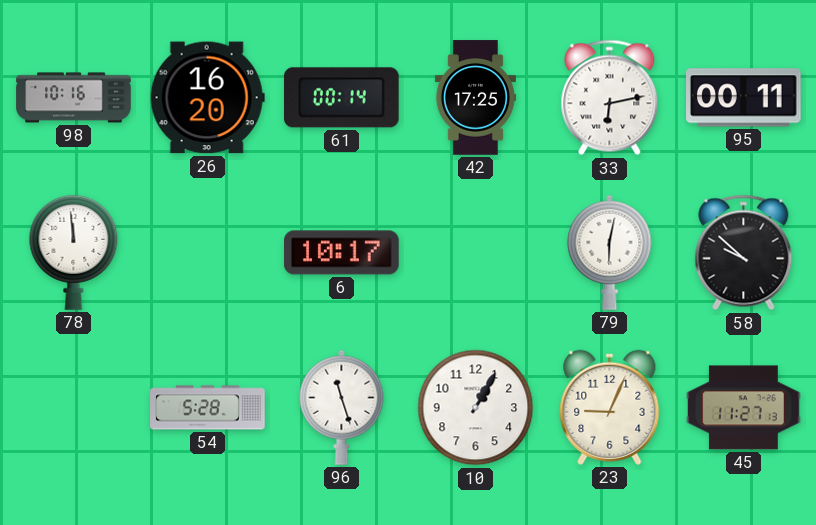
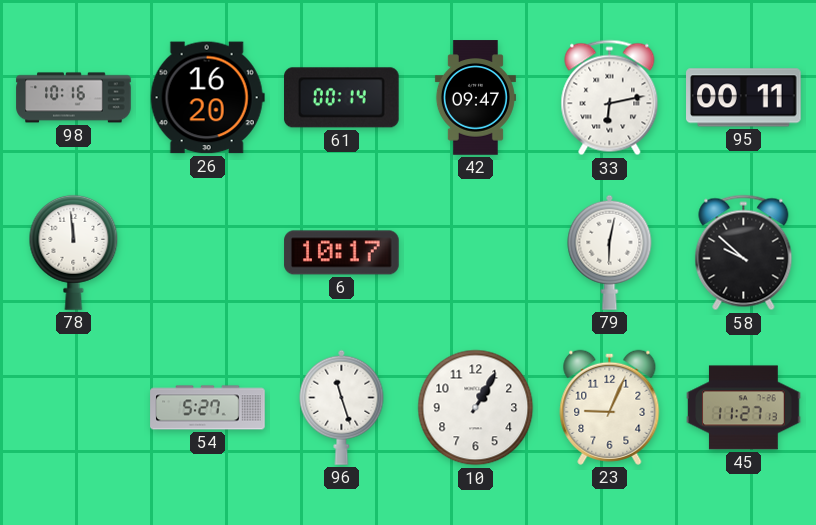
42: 17:25 -> 09:47 (475, 98)
54: 5:28 -> 5:27 (208, 408)
